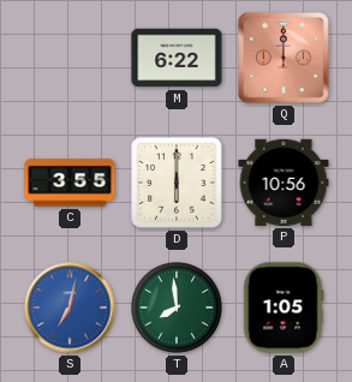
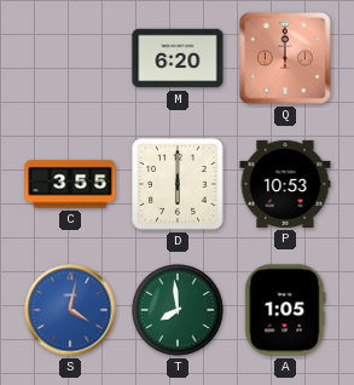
M: 6:22 -> 6:20 (178, 58)
P: 10:56 -> 10:53 (285, 184)
S: 7:02 -> 4:02 (70, 310)
